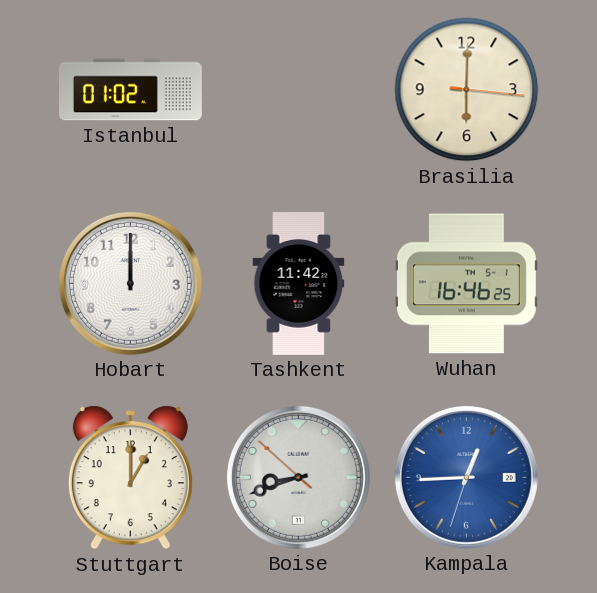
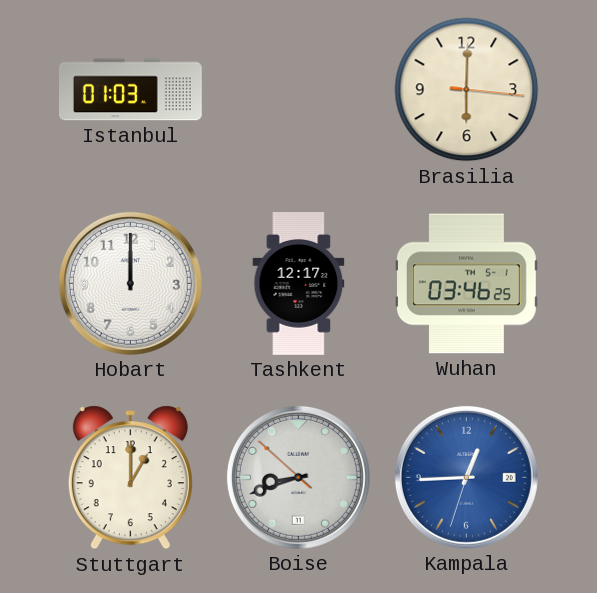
Istanbul: 01:02 -> 01:03 (131, 90)
Tashkent: 11:42 -> 12:17 (299, 284)
Wuhan: 16:46 -> 03:46 (467, 284)
